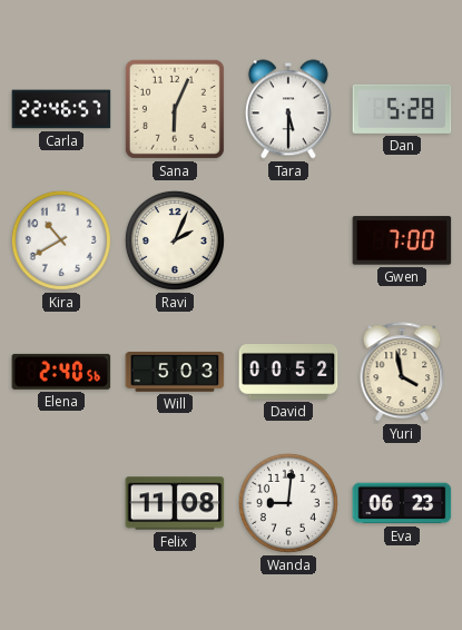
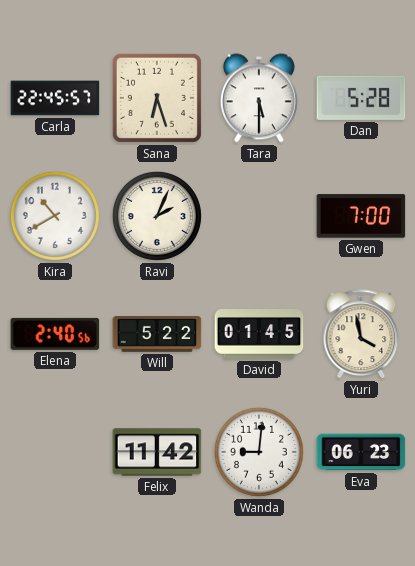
Carla: 22:46 -> 22:45 (55, 98)
Sana: 6:04 -> 6:27 (157, 98)
Will: 5:03 -> 5:22 (157, 335)
David: 00:52 -> 01:45 (259, 335)
Felix: 11:08 -> 11:42 (157, 452)
